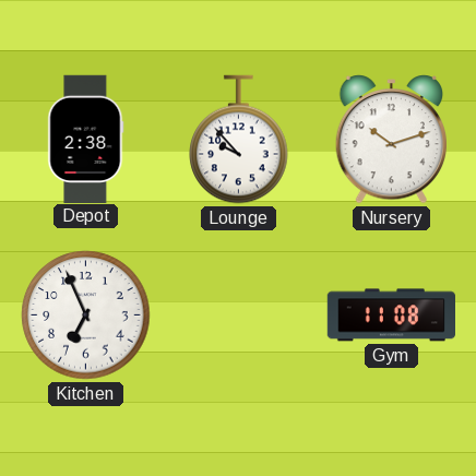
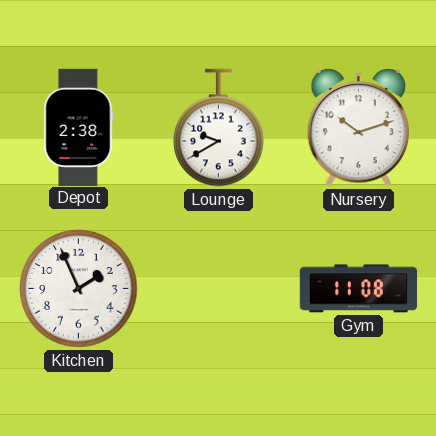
Lounge: 9:53 -> 9:40 (219, 128)
Kitchen: 6:56 -> 1:56 (79, 289)
